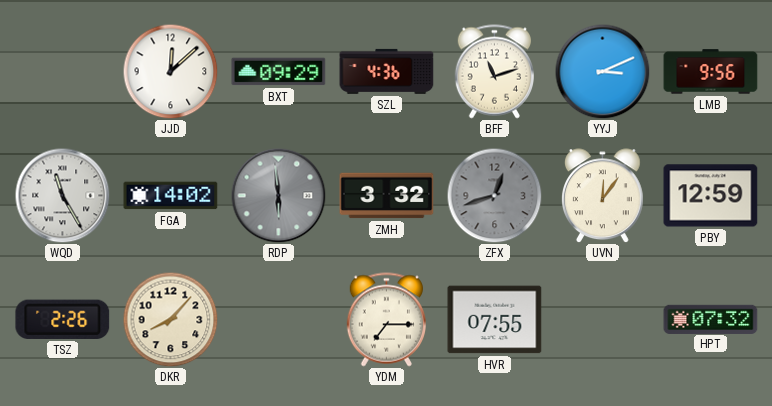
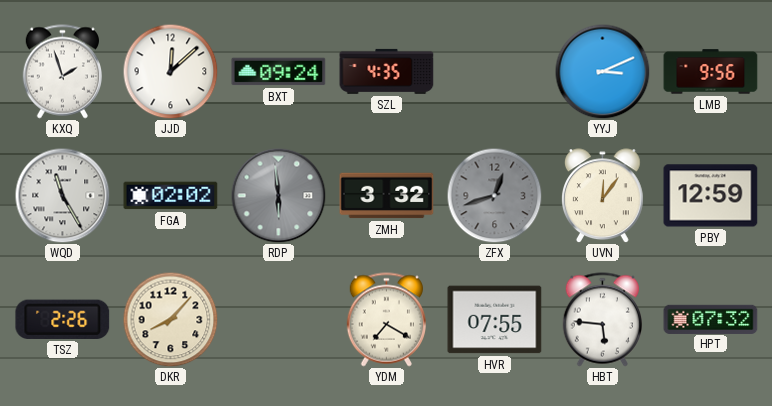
KXQ: none -> 1:57 (62, 72)
BXT: 09:29 -> 09:24 (279, 72)
SZL: 4:36 -> 4:35 (387, 71)
BFF: 11:12 -> none (494, 72)
FGA: 14:02 -> 02:02 (171, 196)
YDM: 7:15 -> 7:20 (386, 320)
HBT: none -> 5:46 (602, 320)
